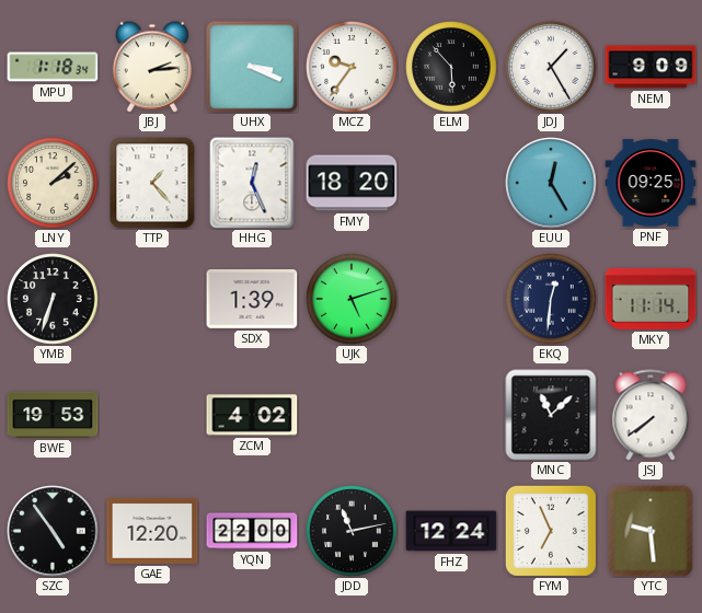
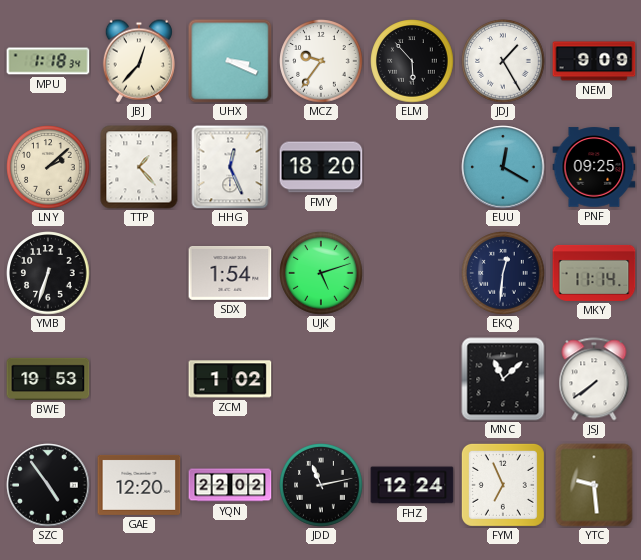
JBJ: 2:14 -> 12:37 (139, 61)
EUU: 12:25 -> 12:20 (503, 167)
SDX: 1:39 -> 1:54 (230, 274)
ZCM: 4:02 -> 1:02 (230, 379)
YQN: 22:00 -> 22:02 (230, 485)
